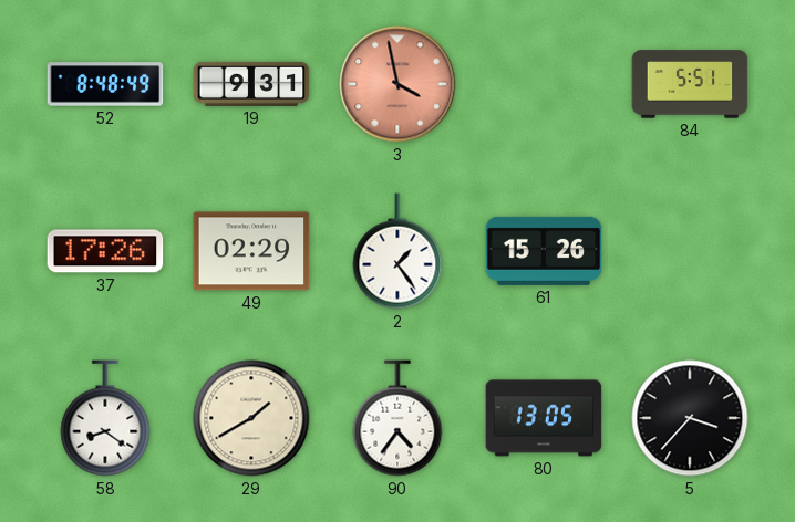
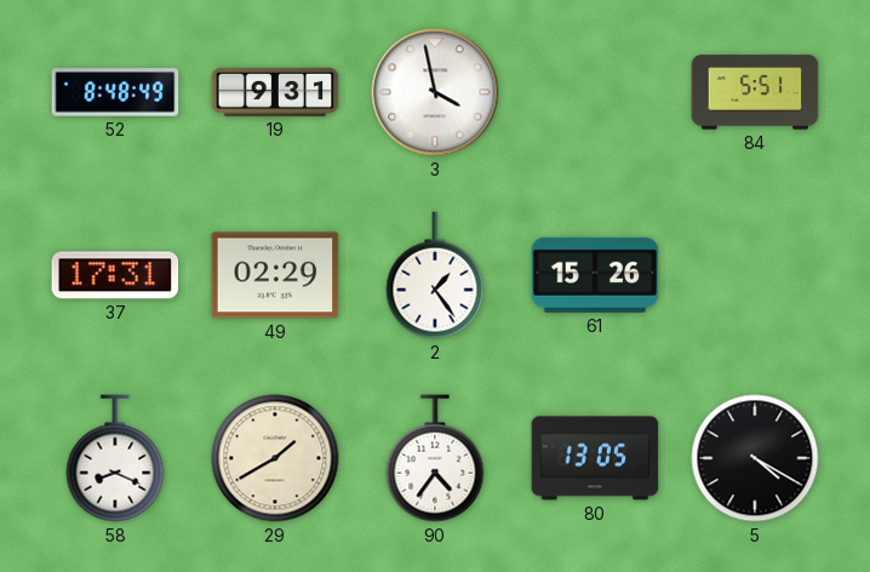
3 dial: salmon -> white (435, 92)
37: 17:26 -> 17:31 (115, 275)
58: 8:21 -> 8:19 (115, 458)
5: 3:37 -> 4:20 (755, 458)
